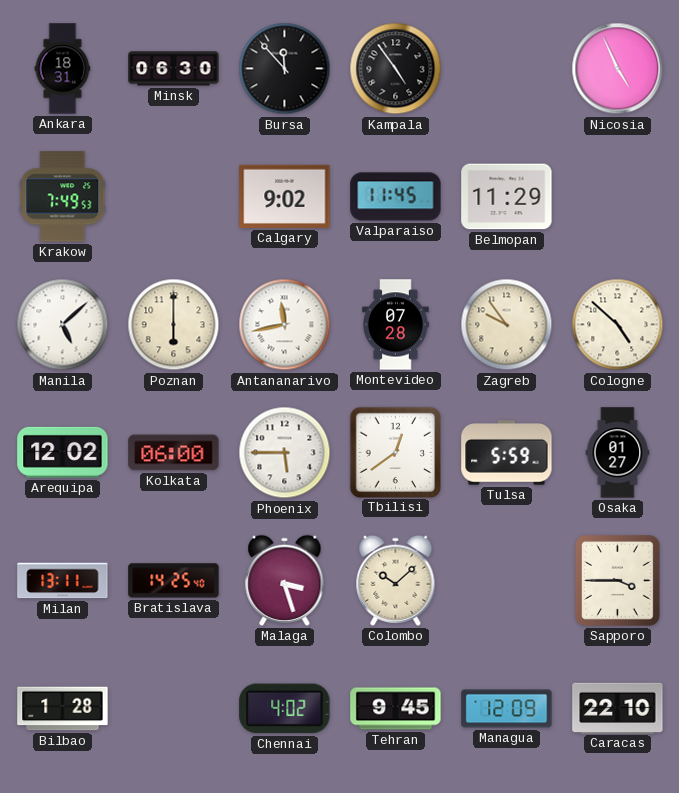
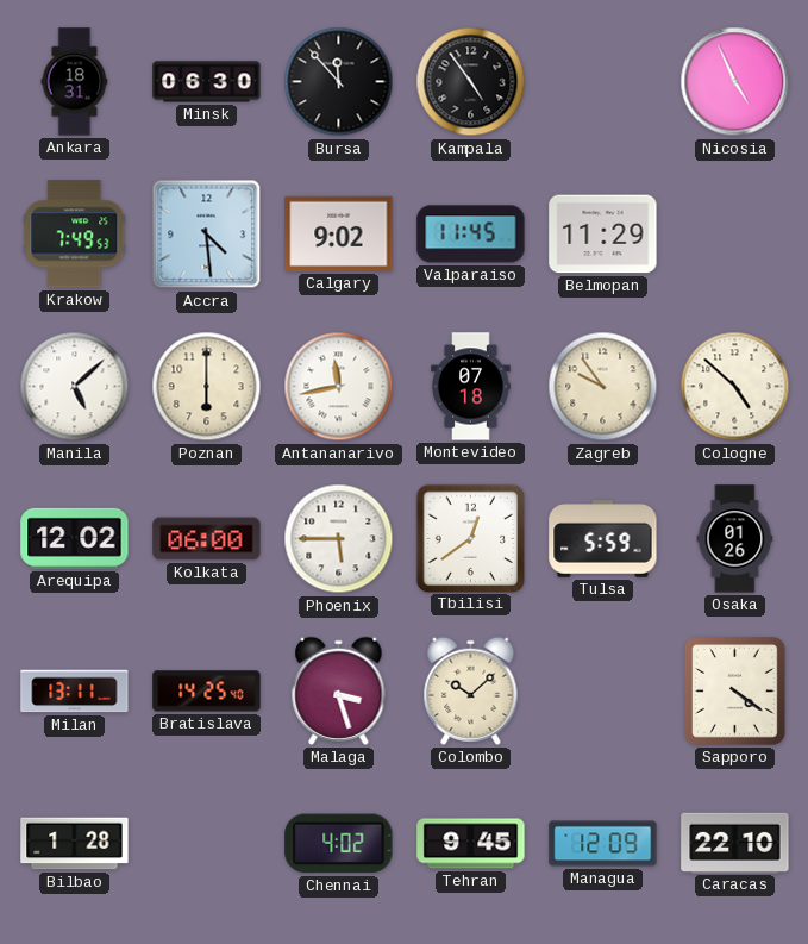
Accra: none -> 4:29 (207, 235)
Montevideo: 07:28 -> 07:18 (471, 387)
Osaka: 01:27 -> 01:26 (735, 539)
Sapporo: 3:45 -> 4:21 (735, 692)
